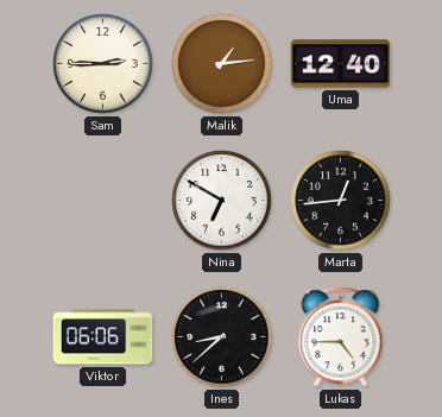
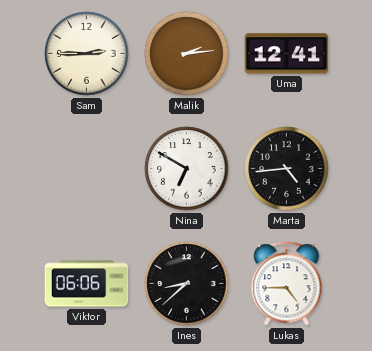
Malik: 1:14 -> 2:14 (187, 54)
Uma: 12:40 -> 12:41 (287, 54)
Marta: 12:44 -> 4:44 (287, 169)
